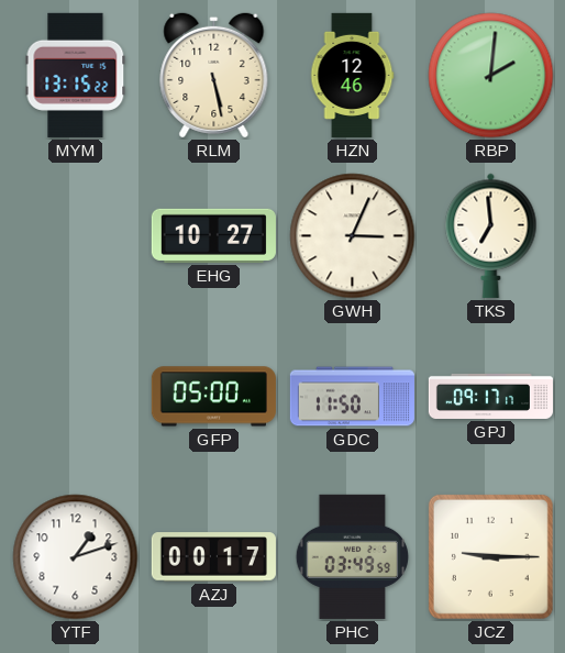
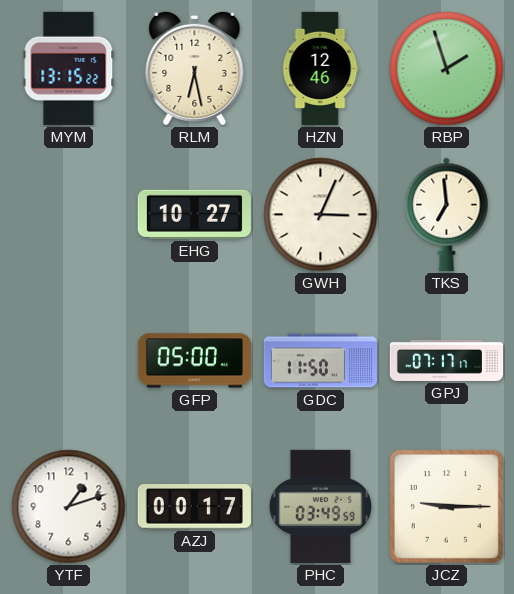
RLM: 5:28 -> 6:28 (195, 68)
RBP: 2:01 -> 1:57 (447, 69)
GPJ: 09:17 -> 07:17 (446, 360)
